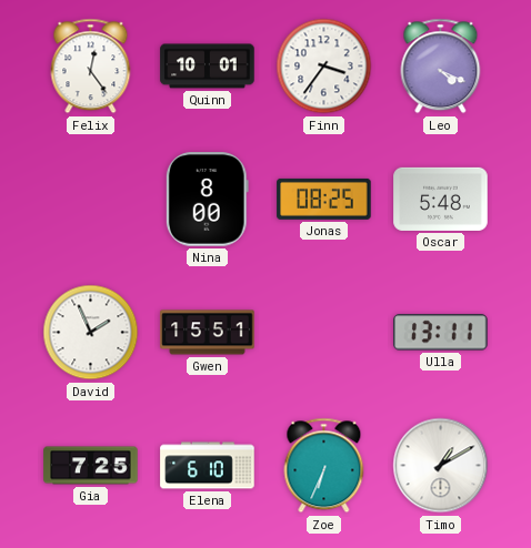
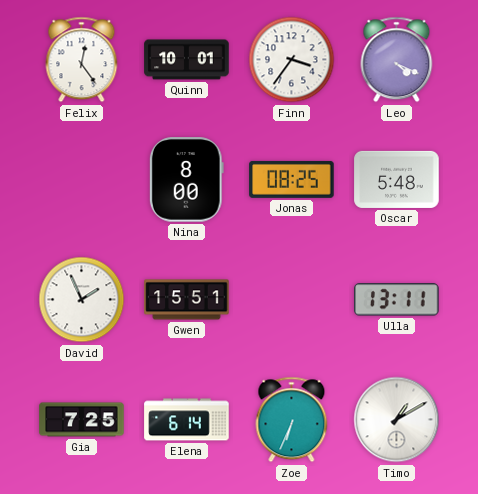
Elena: 6:10 -> 6:14 (187, 420)
